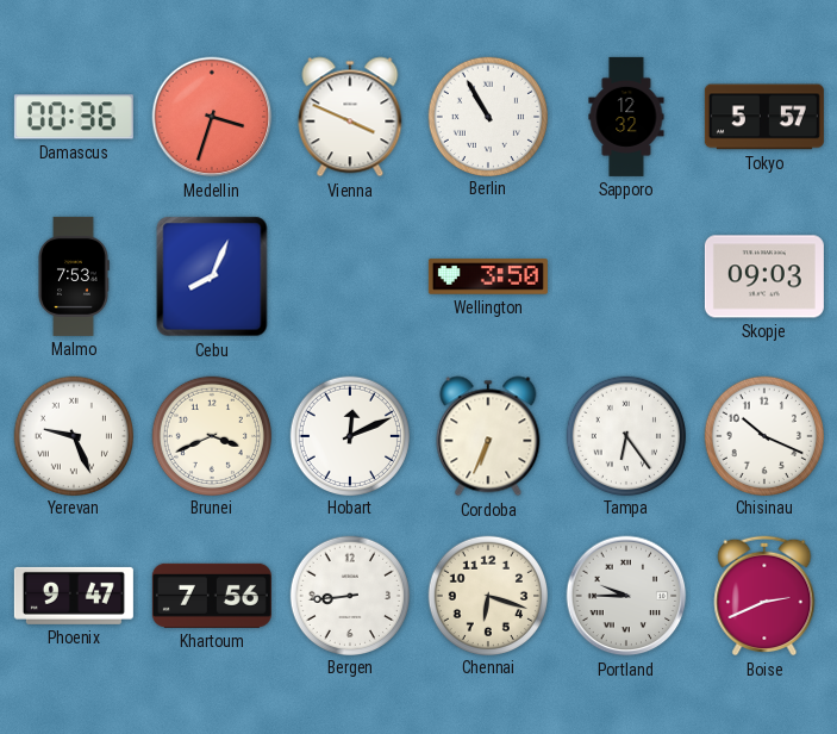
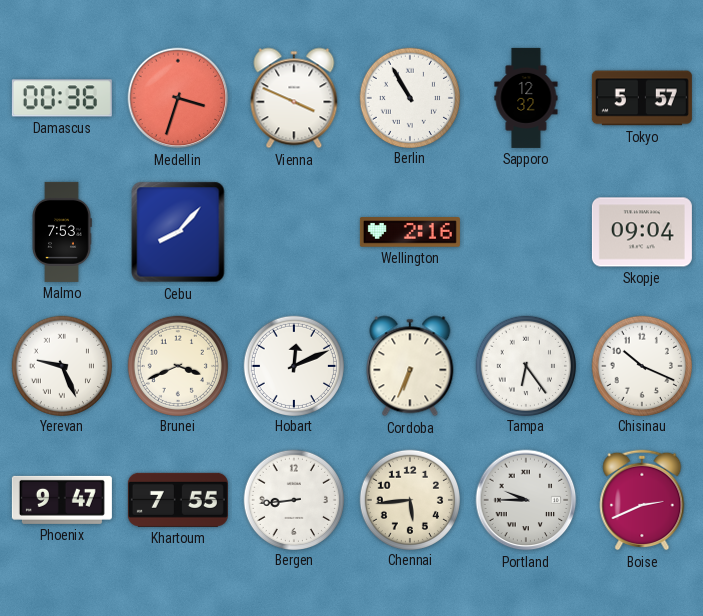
Cebu: 8:04 -> 8:07 (178, 232)
Wellington: 3:50 -> 2:16 (410, 232)
Skopje: 09:03 -> 09:04 (642, 232)
Khartoum: 7:56 -> 7:55 (178, 500)
Chennai: 6:18 -> 5:44 (409, 499)
